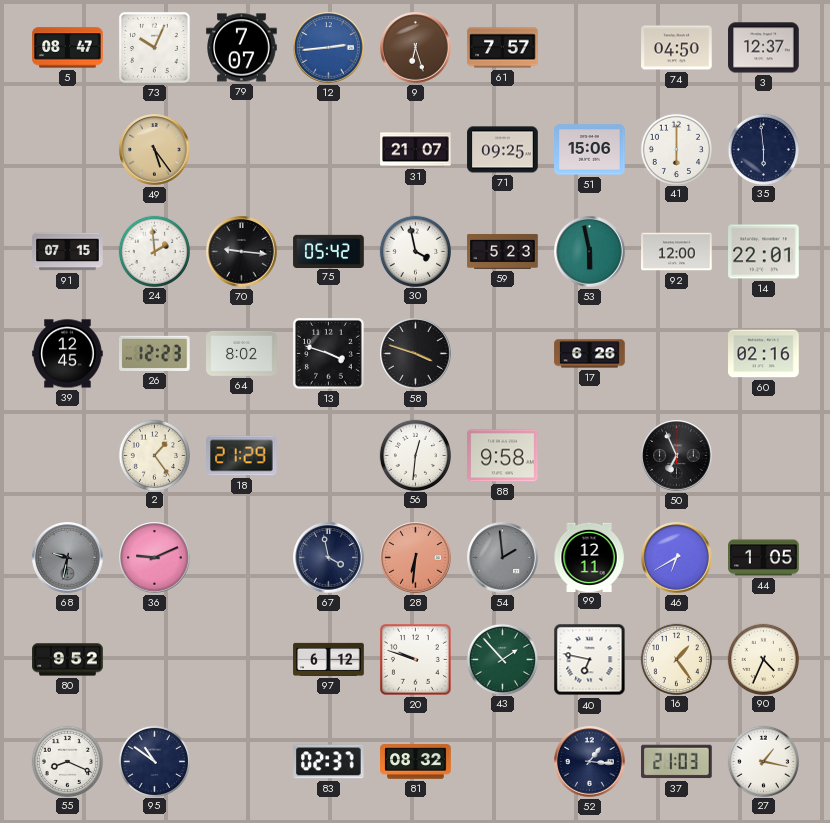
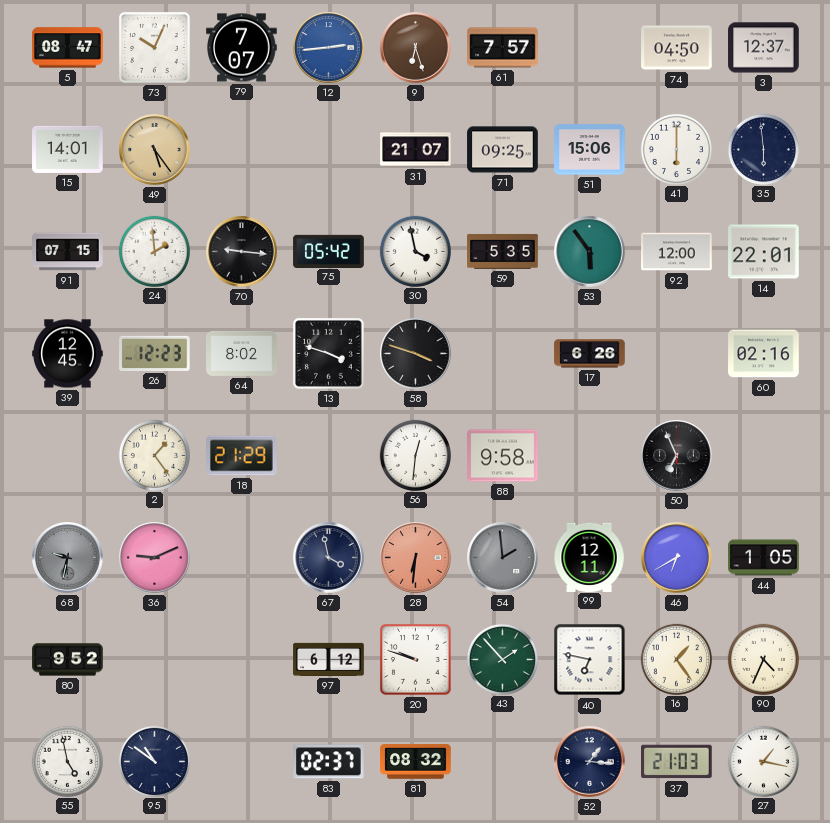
15: none -> 14:01 (68, 149)
59: 5:23 -> 5:35 (503, 251)
53: 5:58 -> 5:54 (590, 252)
55: 8:19 -> 4:58 (67, 761)
